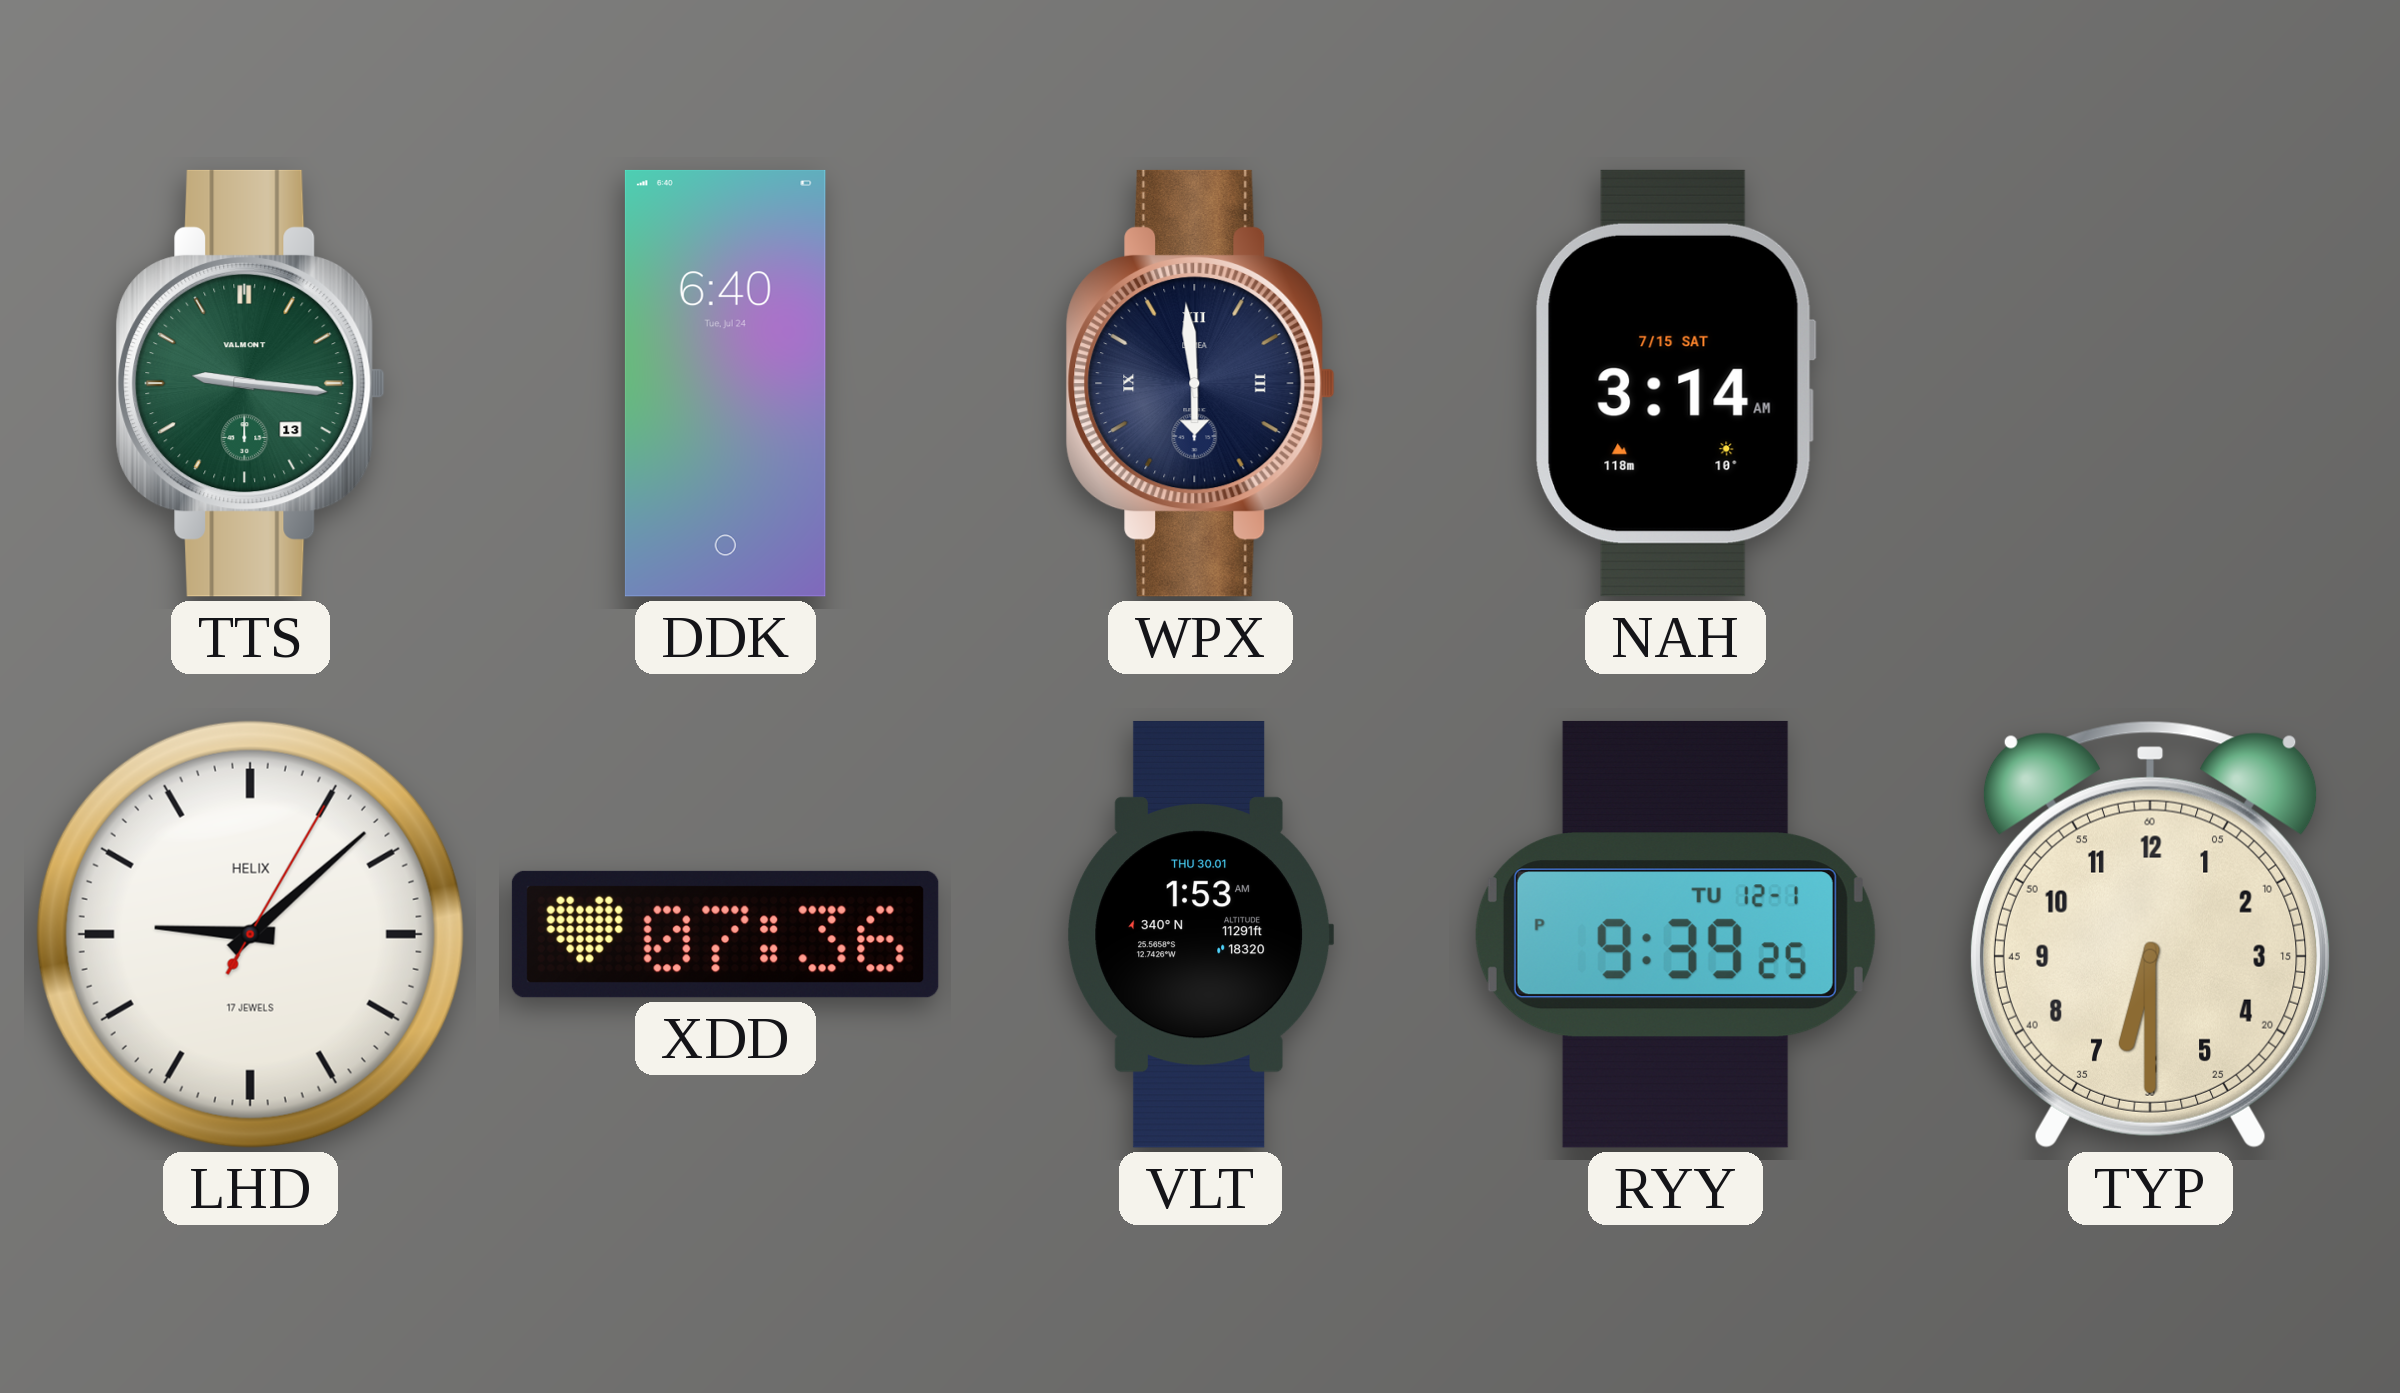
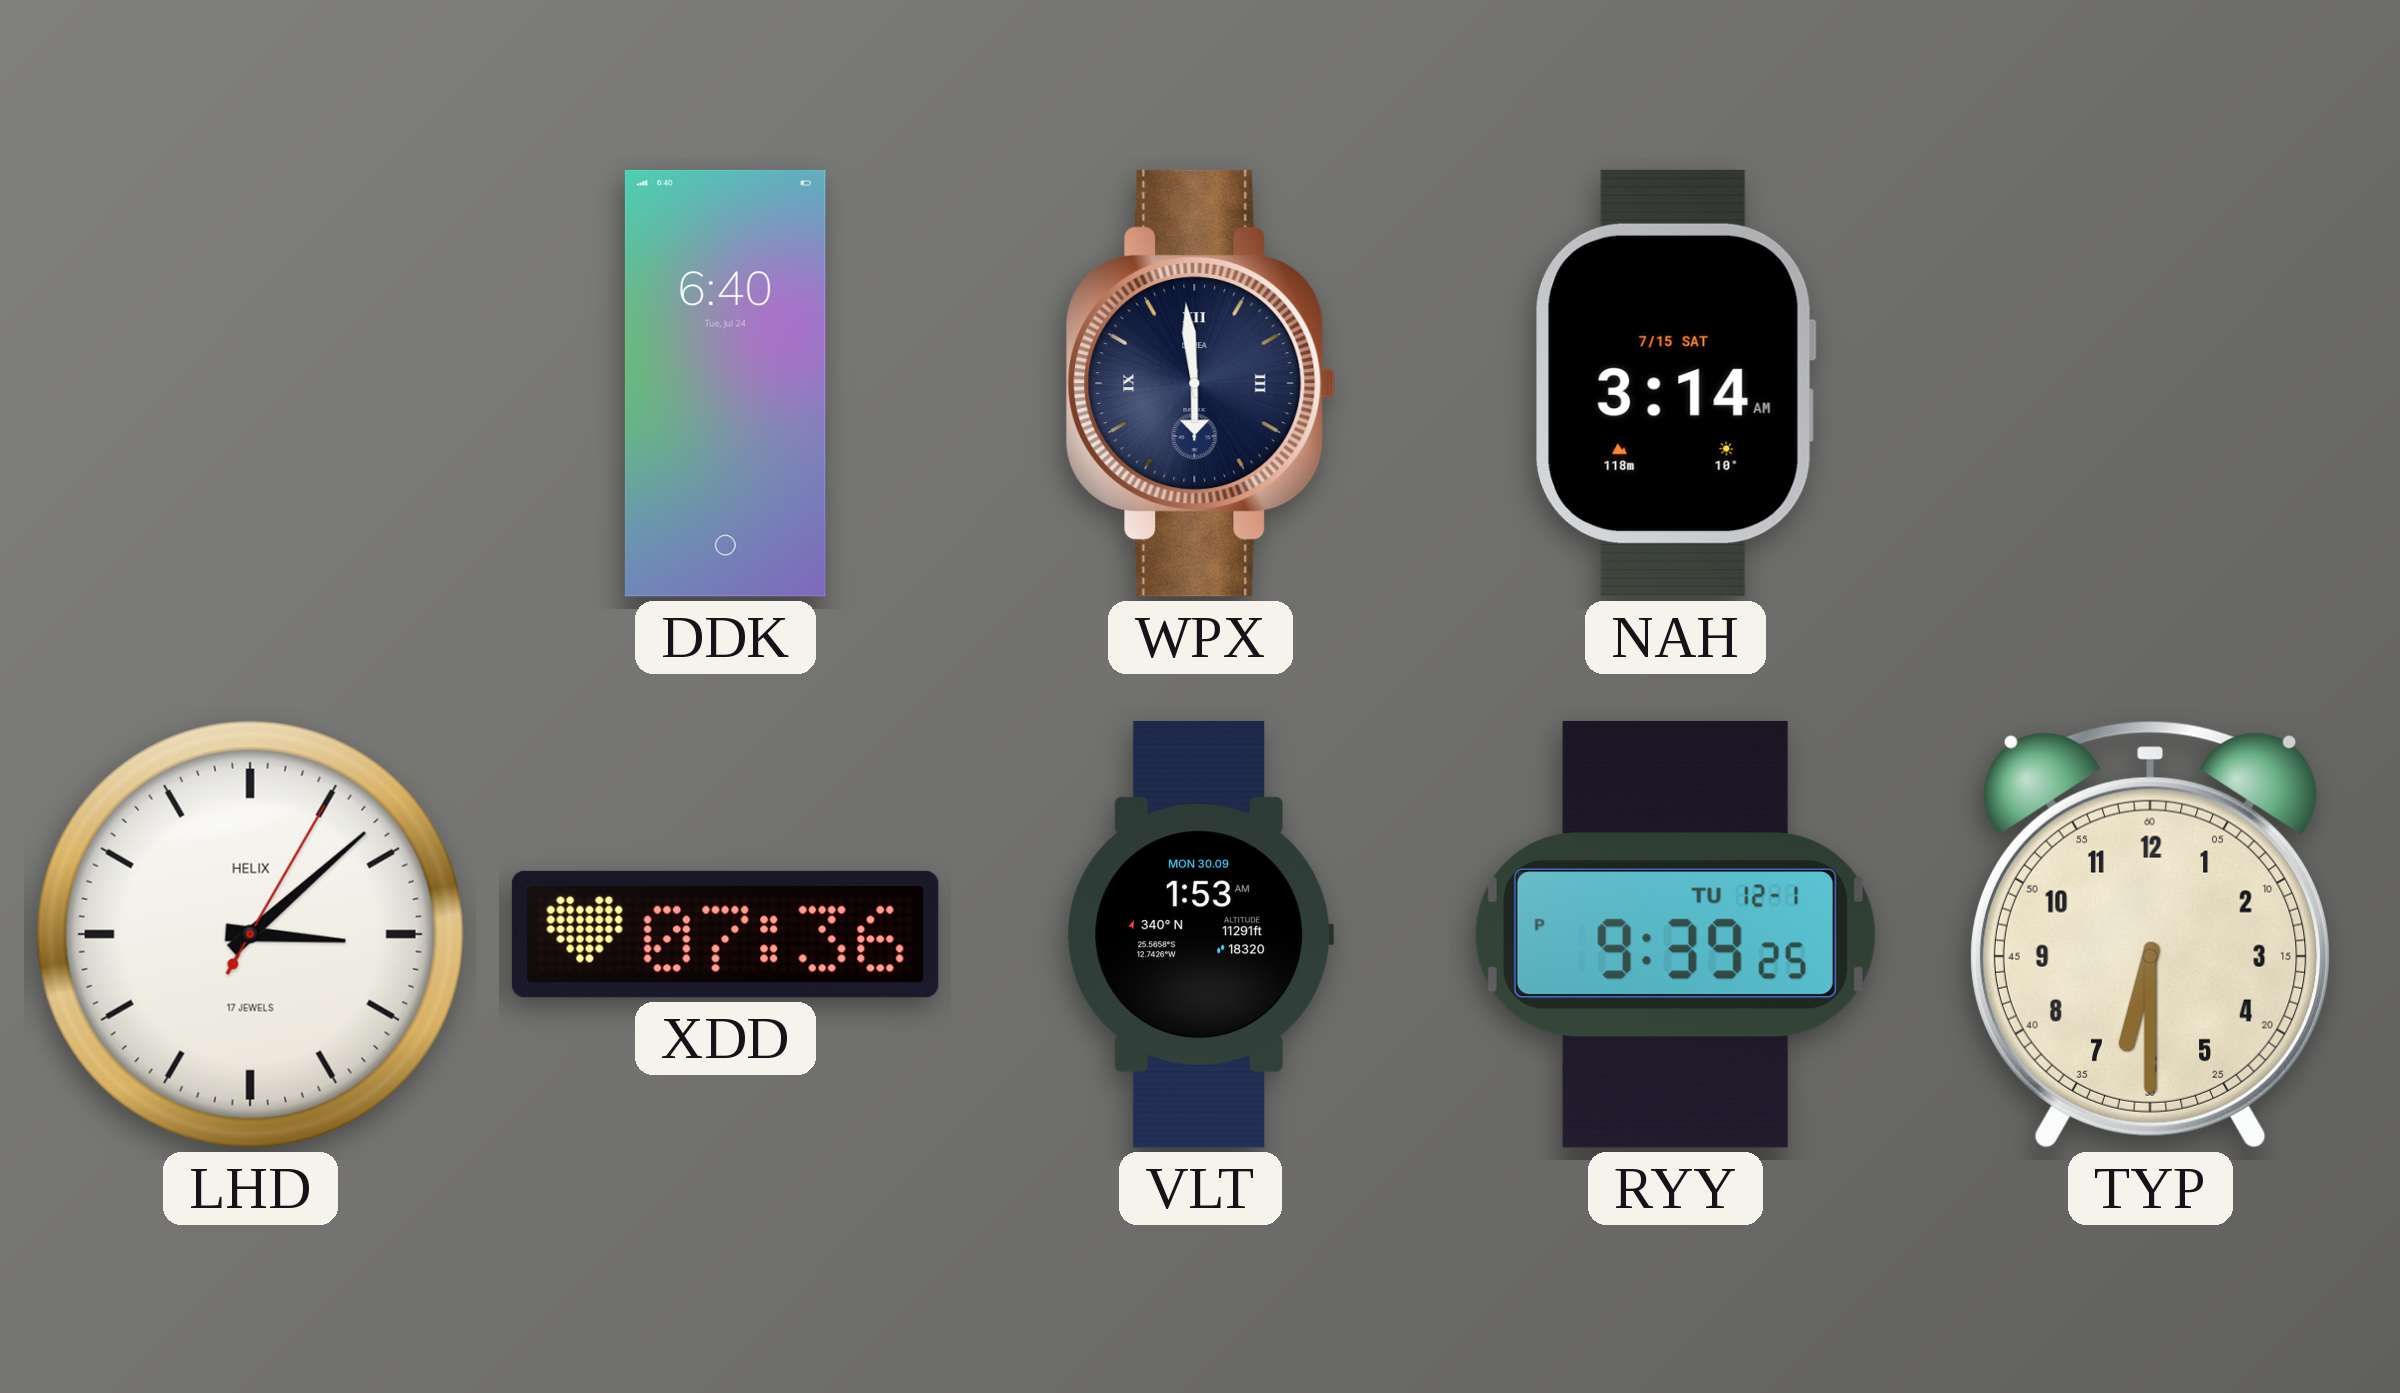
TTS: 9:16 -> none (250, 383)
LHD: 9:08 -> 3:08 (250, 934)
VLT date: THU 30.01 -> MON 30.09 (1201, 934)
